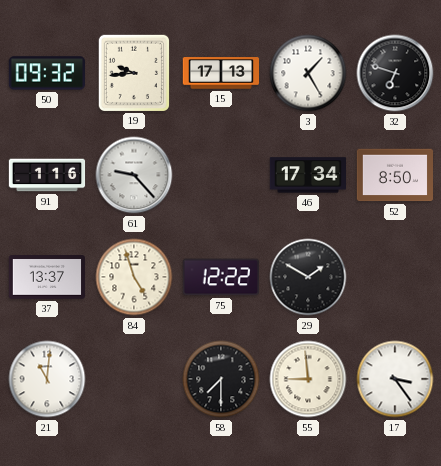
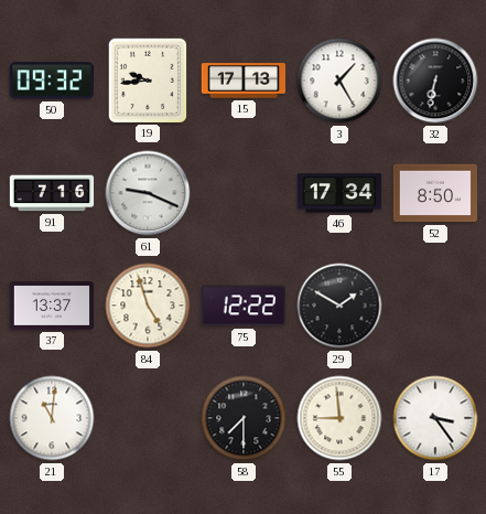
32: 6:48 -> 6:32 (435, 81)
91: 1:16 -> 7:16 (52, 193)
61: 9:23 -> 9:19 (148, 193)
